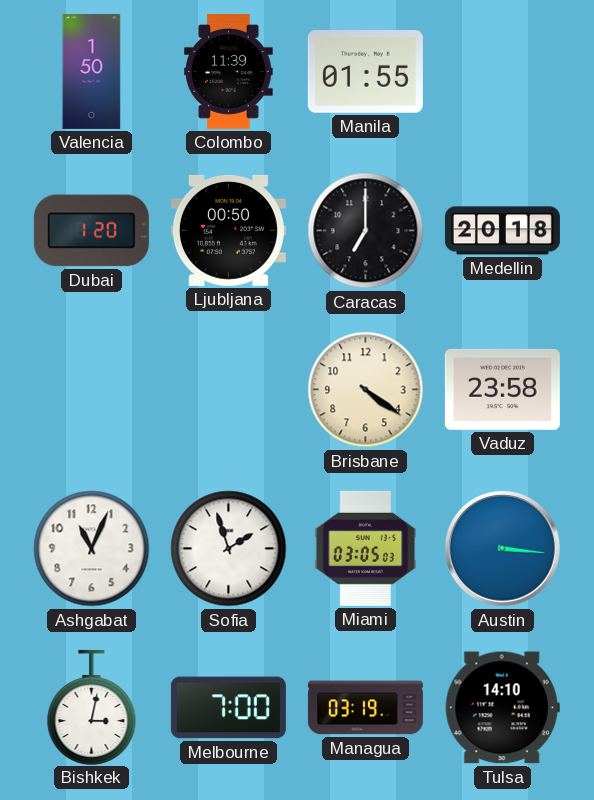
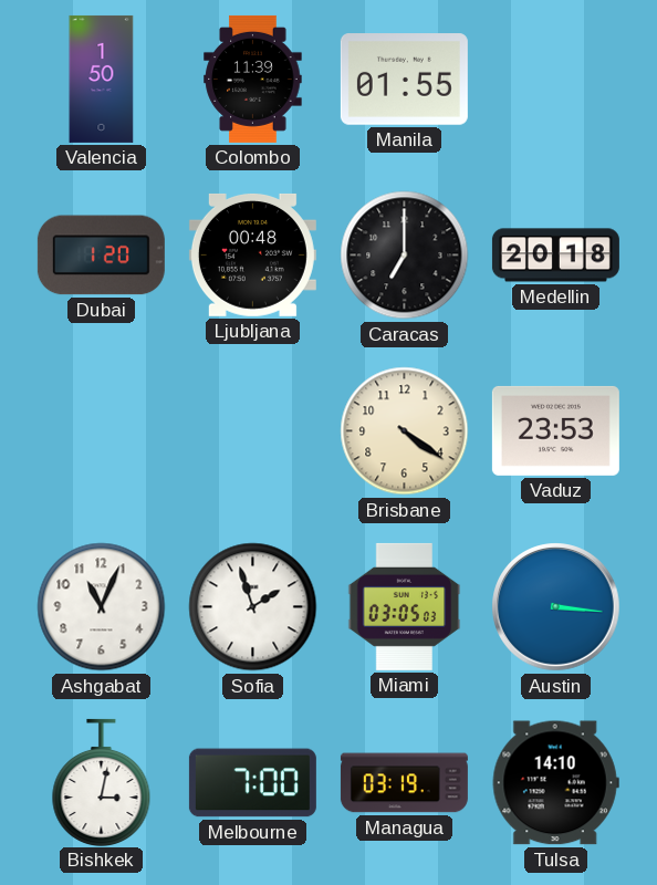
Ljubljana: 00:50 -> 00:48 (252, 254)
Vaduz: 23:58 -> 23:53 (555, 430)
